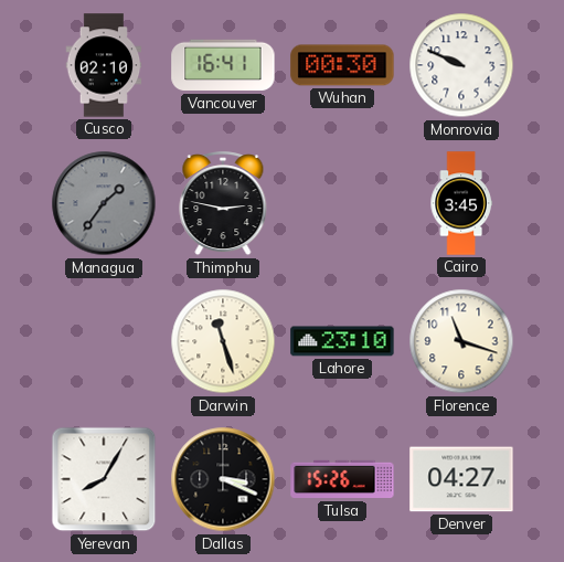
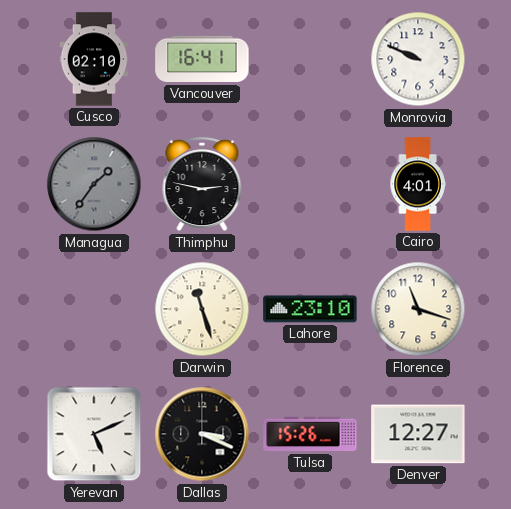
Wuhan: 00:30 -> none (342, 65)
Cairo: 3:45 -> 4:01 (418, 184)
Yerevan: 8:05 -> 5:11 (94, 434)
Denver: 04:27 -> 12:27 (418, 434)
